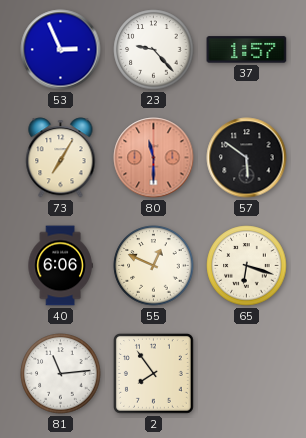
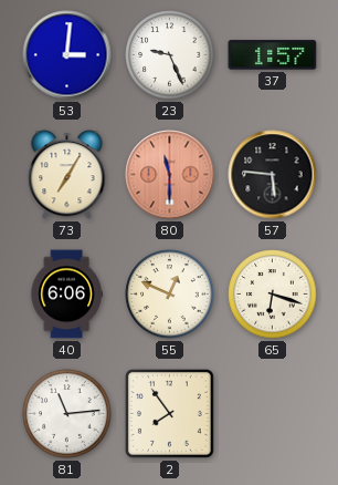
53: 2:56 -> 3:01 (67, 55)
23: 9:23 -> 9:26 (170, 55)
57: 5:51 -> 5:46 (273, 175)
